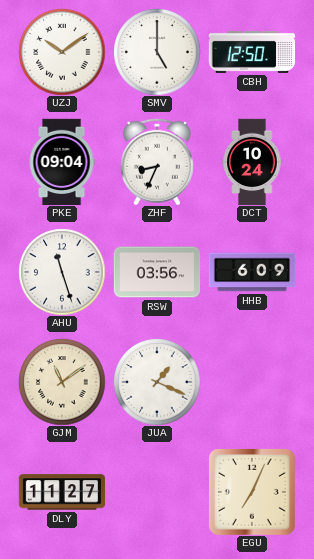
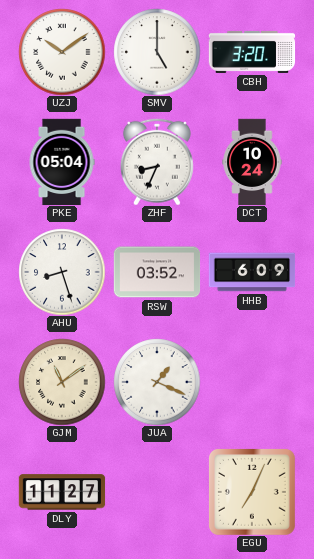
CBH: 12:50 -> 3:20 (252, 52)
PKE: 09:04 -> 05:04 (62, 162)
AHU: 11:27 -> 8:27 (62, 272)
RSW: 03:56 -> 03:52 (157, 272)
